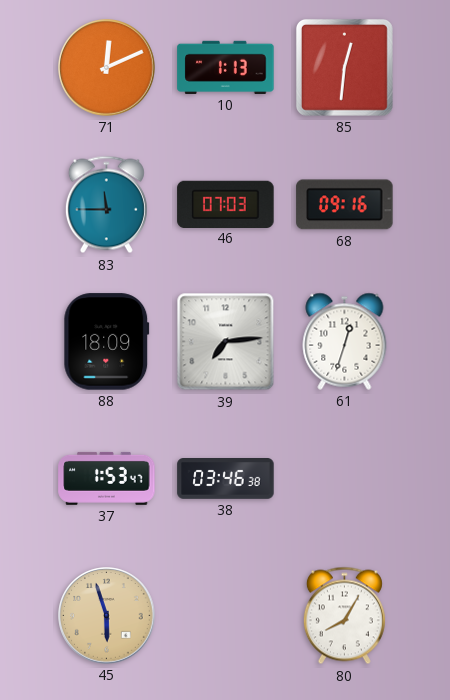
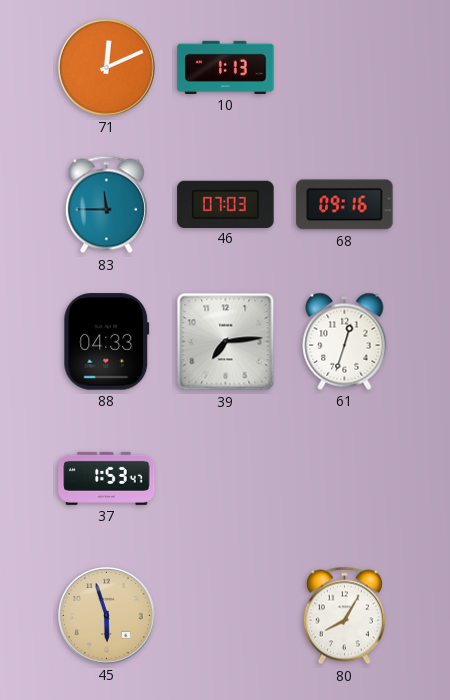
85: 12:31 -> none (344, 67)
88: 18:09 -> 04:33 (107, 342)
38: 03:46 -> none (226, 479)
